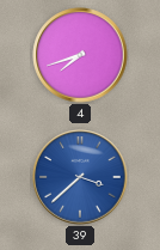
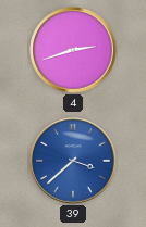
4: 7:42 -> 2:42 (73, 50)
